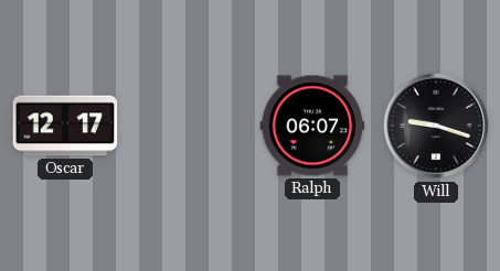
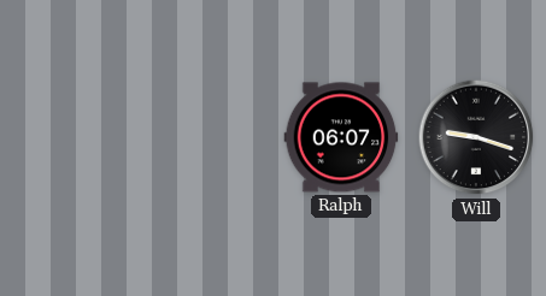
Oscar: 12:17 -> none (65, 126)
